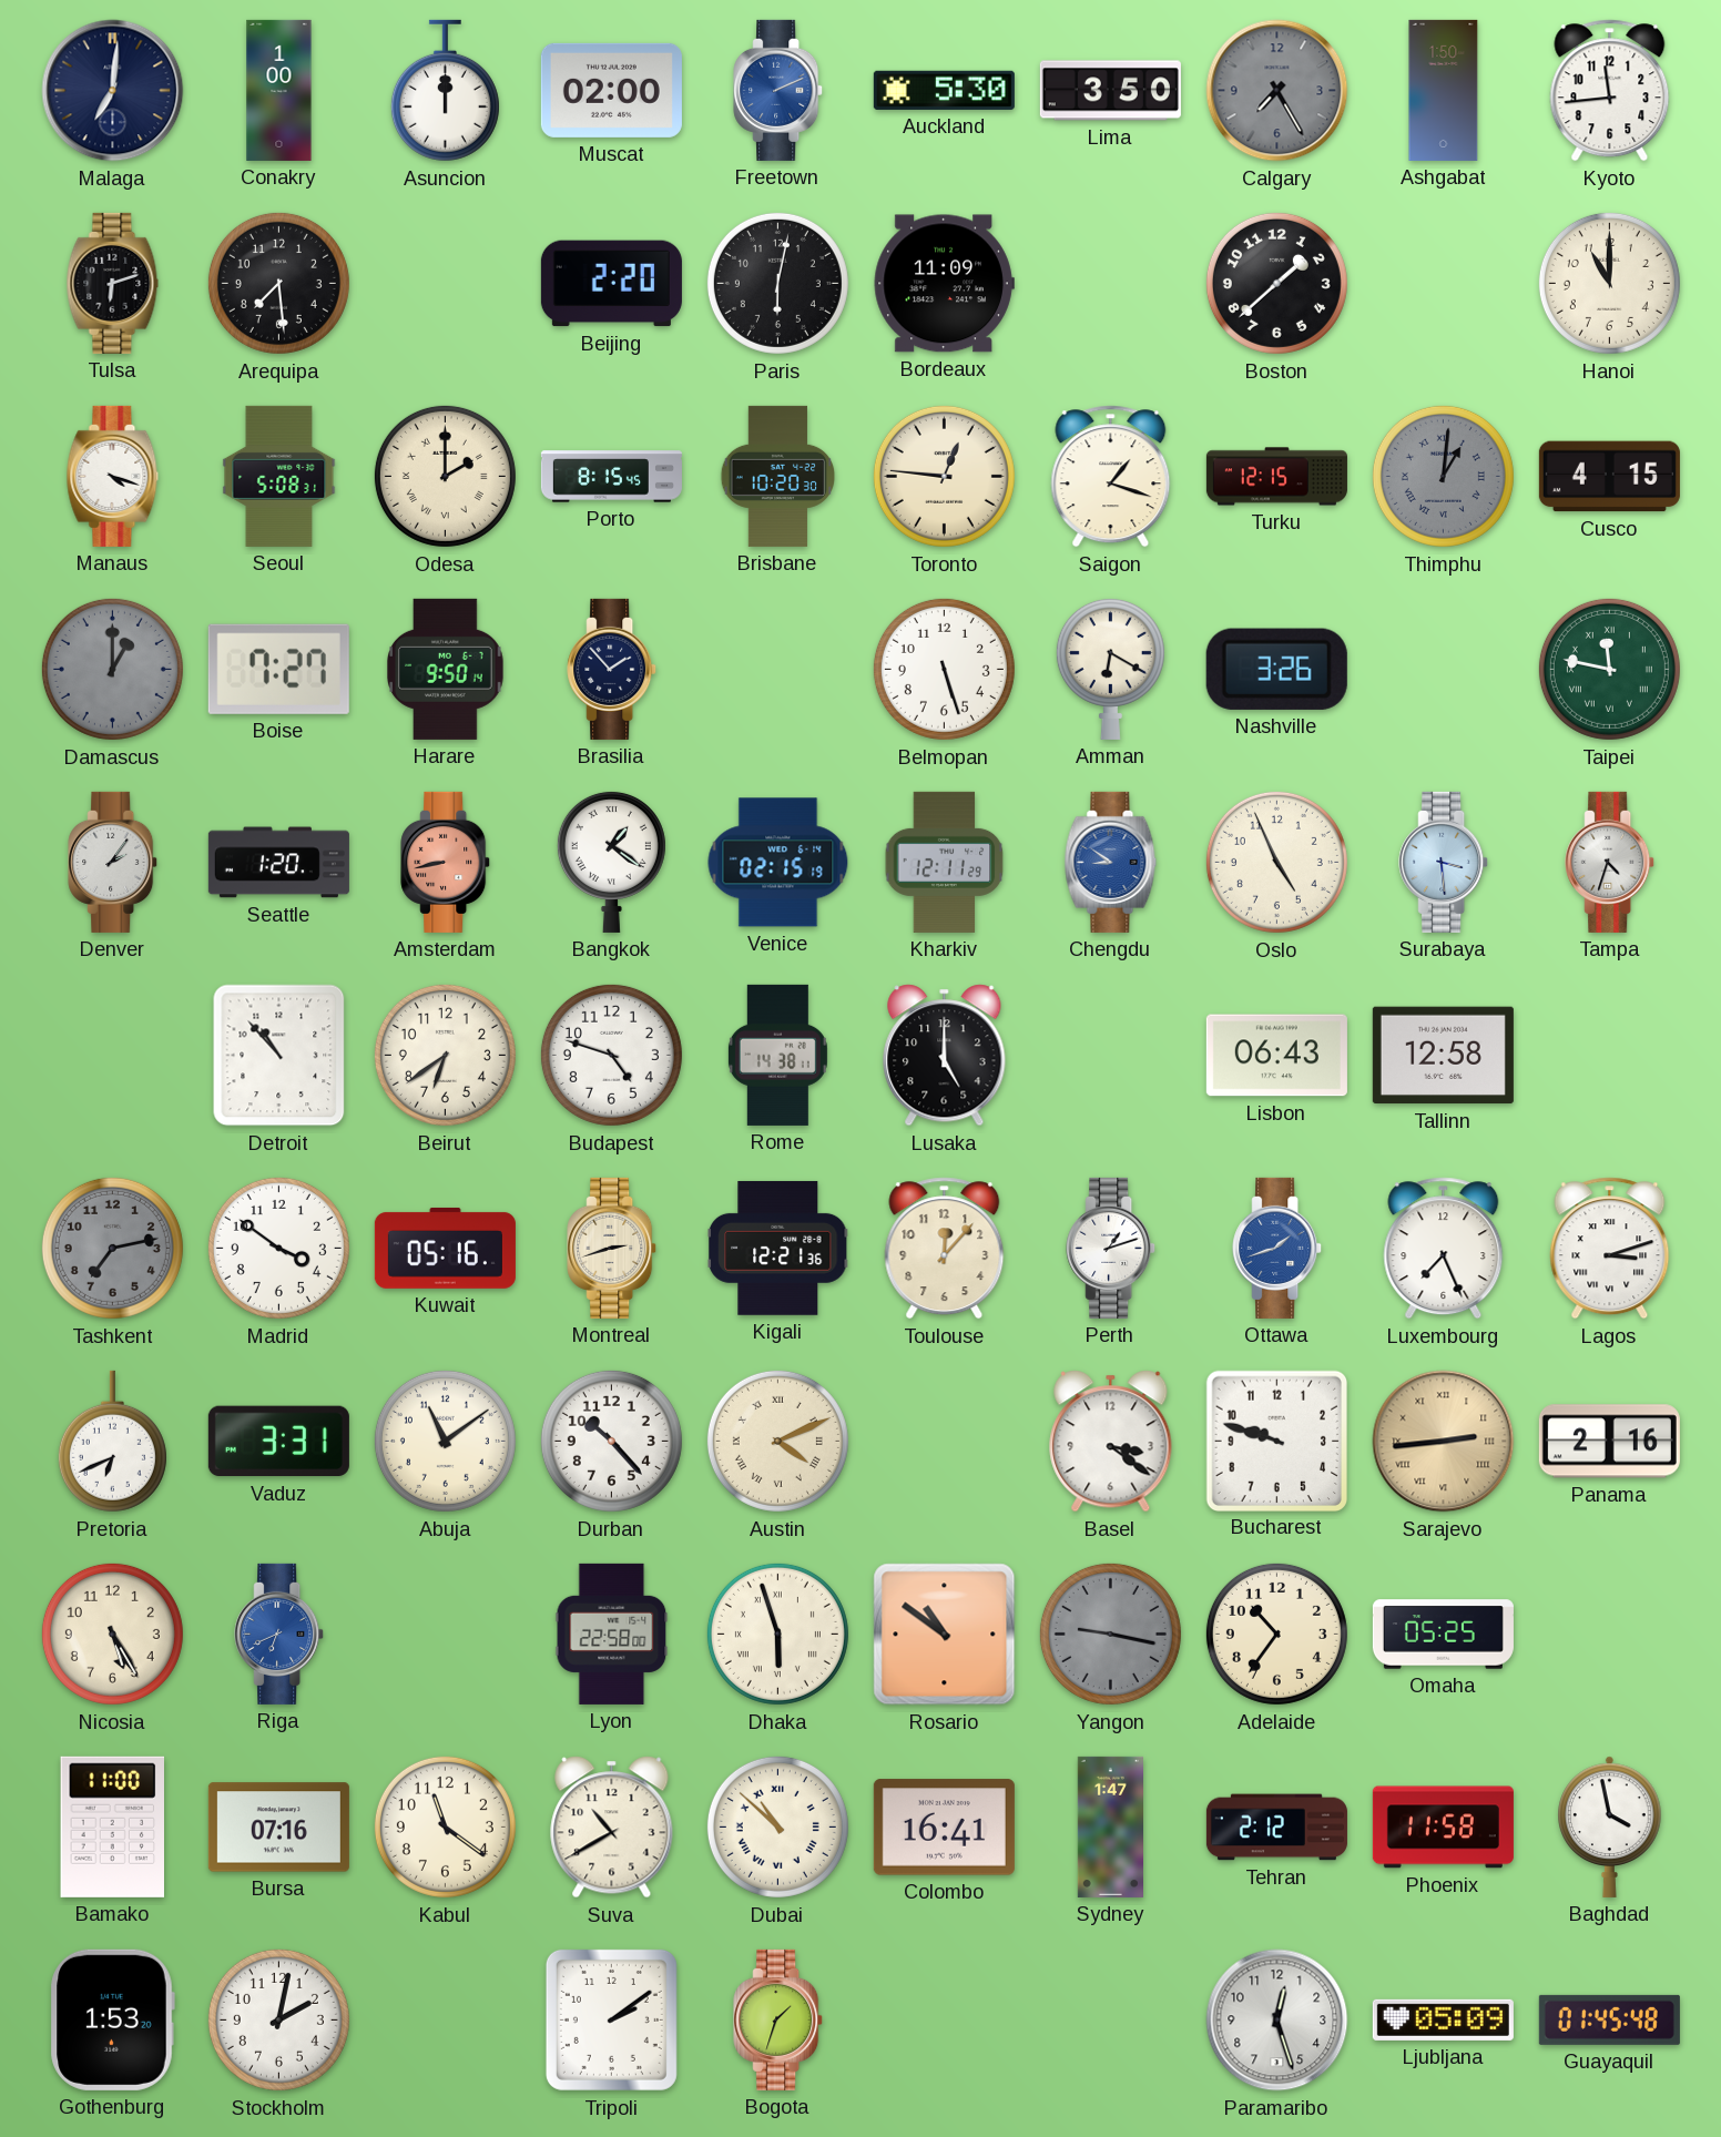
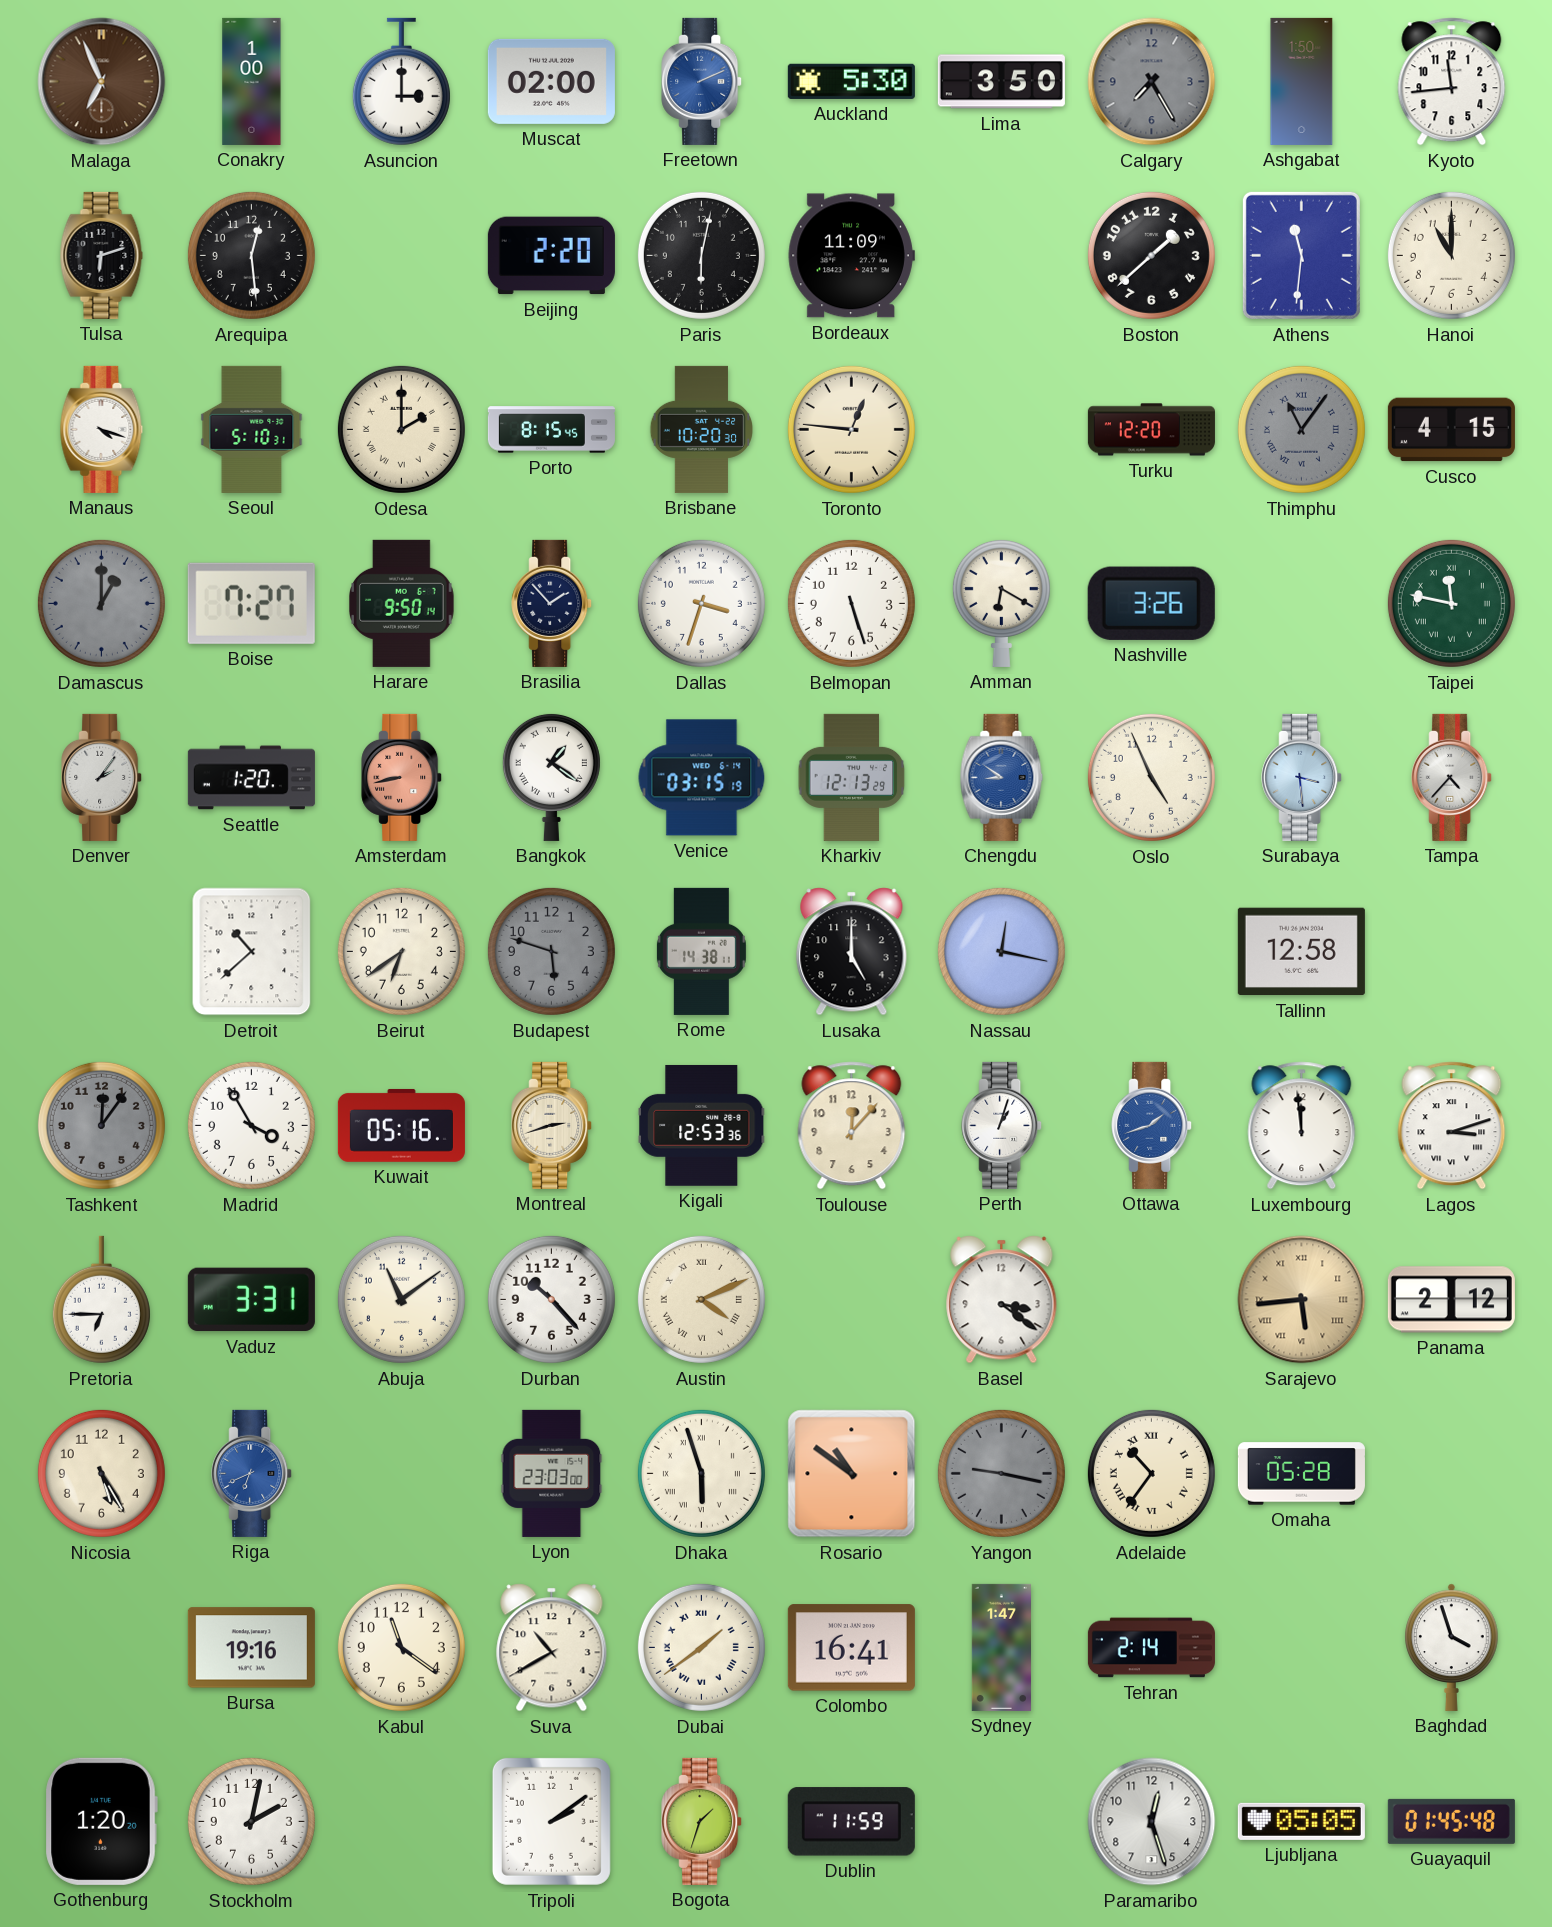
Malaga: 7:01 -> 6:56 (102, 82)
Malaga dial: navy -> brown (102, 82)
Asuncion: 12:00 -> 3:00 (401, 82)
Arequipa: 7:29 -> 12:29 (251, 255)
Athens: none -> 11:31 (1301, 255)
Seoul: 5:08 -> 5:10 (252, 429)
Saigon: 1:18 -> none (1111, 477)
Turku: 12:15 -> 12:20 (1151, 430)
Thimphu: 1:01 -> 11:06 (1301, 429)
Dallas: none -> 3:33 (701, 603)
Venice: 02:15 -> 03:15 (702, 778)
Kharkiv: 12:11 -> 12:13 (852, 777)
Tampa: 4:33 -> 4:37 (1452, 777)
Detroit: 10:53 -> 10:38 (252, 952)
Budapest: 4:48 -> 5:48 (551, 951)
Budapest dial: white -> grey (551, 951)
Nassau: none -> 12:17 (1001, 951)
Lisbon: 06:43 -> none (1276, 1056)
Tashkent: 7:13 -> 12:06 (101, 1125)
Madrid: 3:51 -> 3:55 (251, 1125)
Kigali: 12:21 -> 12:53 (701, 1125)
Perth: 1:12 -> 1:03 (1002, 1125)
Luxembourg: 7:26 -> 11:59 (1302, 1126)
Pretoria: 6:41 -> 6:45 (101, 1300)
Bucharest: 9:48 -> none (1276, 1441)
Sarajevo: 2:44 -> 5:44 (1302, 1300)
Panama: 2:16 -> 2:12 (1451, 1300)
Lyon: 22:58 -> 23:03 (552, 1473)
Adelaide numerals: Arabic -> Roman (1151, 1473)
Omaha: 05:25 -> 05:28 (1301, 1474)
Bamako: 11:00 -> none (112, 1826)
Bursa: 07:16 -> 19:16 (251, 1648)
Dubai: 10:52 -> 1:39 (701, 1647)
Tehran: 2:12 -> 2:14 (1151, 1648)
Phoenix: 11:58 -> none (1443, 1828)
Baghdad: 3:58 -> 3:57 (1452, 1647)
Gothenburg: 1:53 -> 1:20 (101, 1821)
Dublin: none -> 11:59 (851, 1822)
Ljubljana: 05:09 -> 05:05 (1301, 1821)
